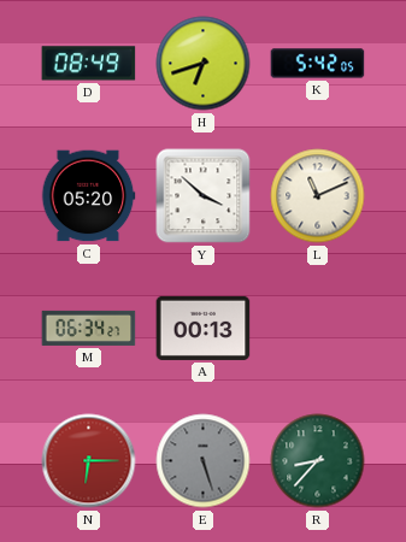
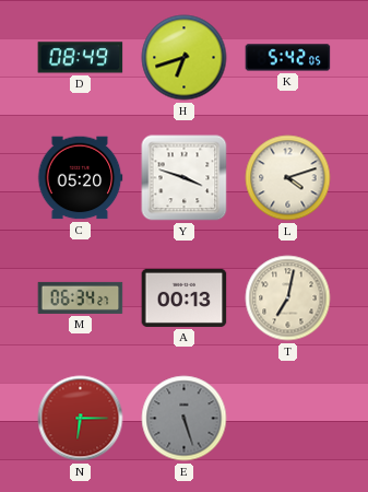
Y: 3:52 -> 3:48 (185, 178)
L: 11:11 -> 4:12 (288, 178)
T: none -> 7:02 (288, 298)
R: 8:37 -> none (318, 461)
